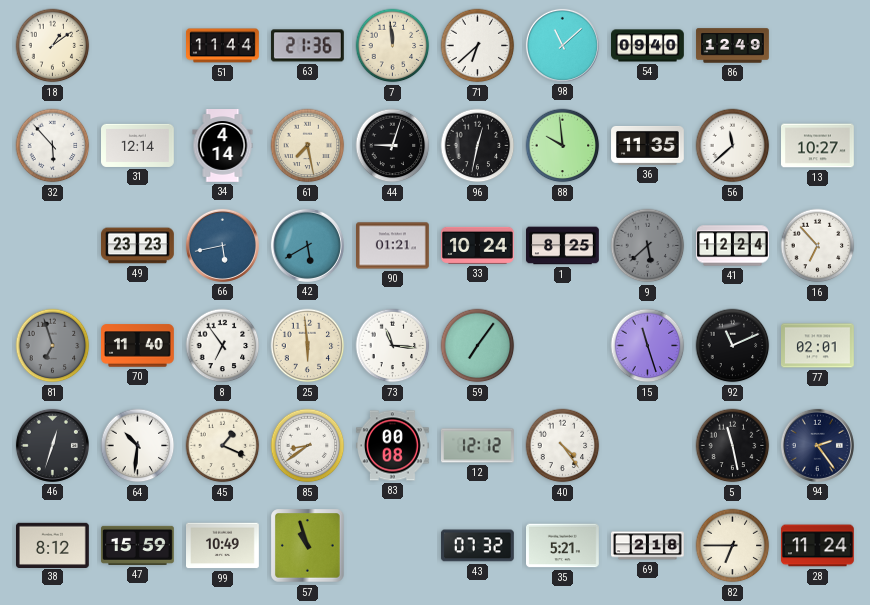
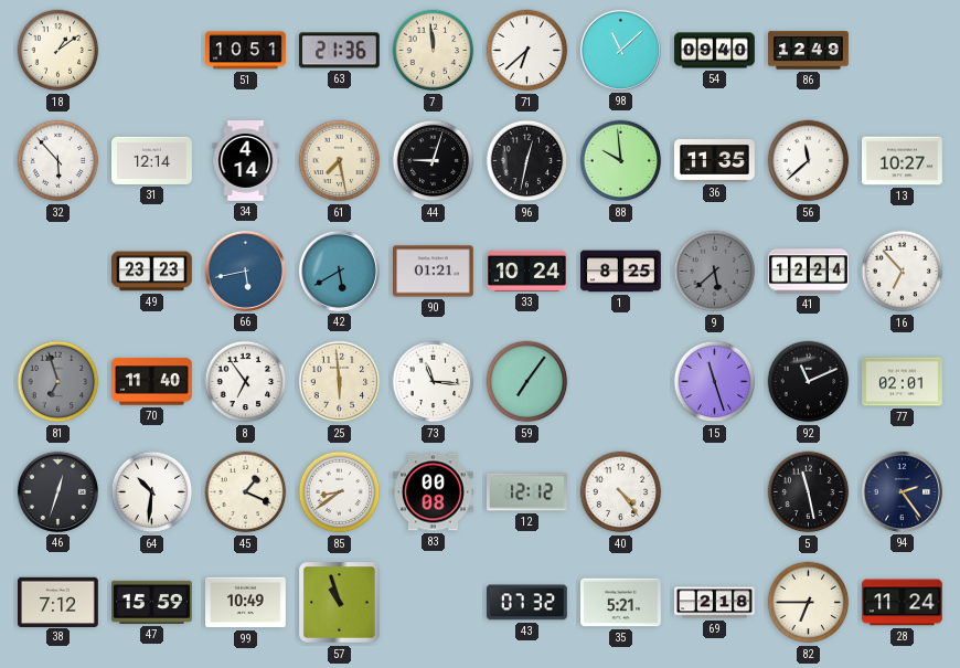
51: 11:44 -> 10:51 (246, 51)
38: 8:12 -> 7:12 (58, 602)
